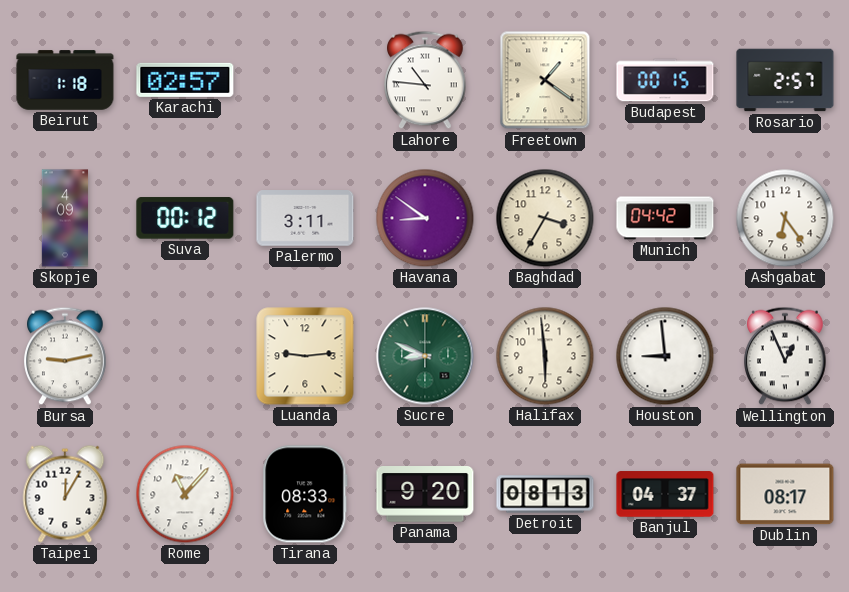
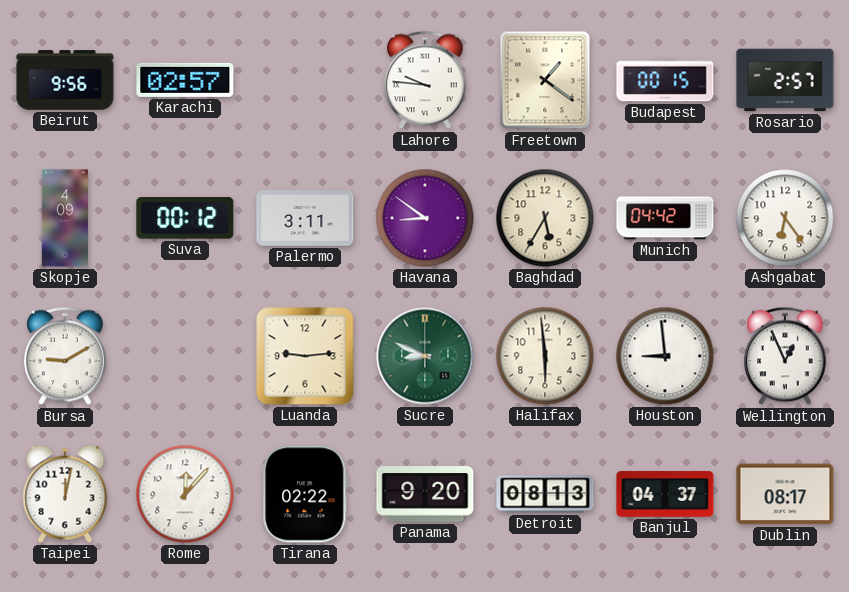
Beirut: 1:18 -> 9:56 (65, 80)
Lahore: 10:46 -> 9:46 (425, 80)
Baghdad: 3:35 -> 5:35 (545, 218)
Bursa: 9:13 -> 9:10 (65, 356)
Taipei: 12:05 -> 12:02 (65, 494)
Rome: 11:07 -> 12:07 (185, 494)
Tirana: 08:33 -> 02:22 (305, 494)
